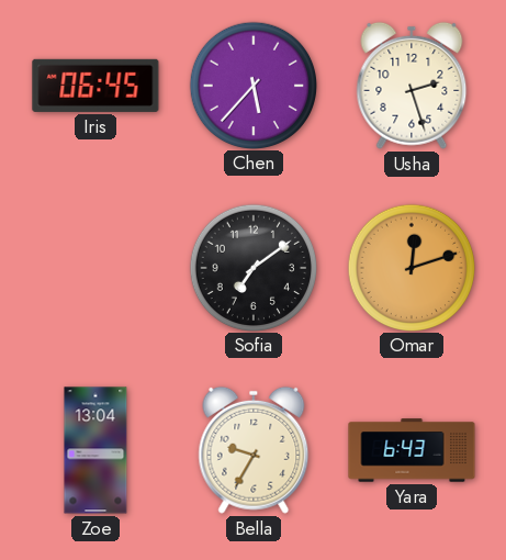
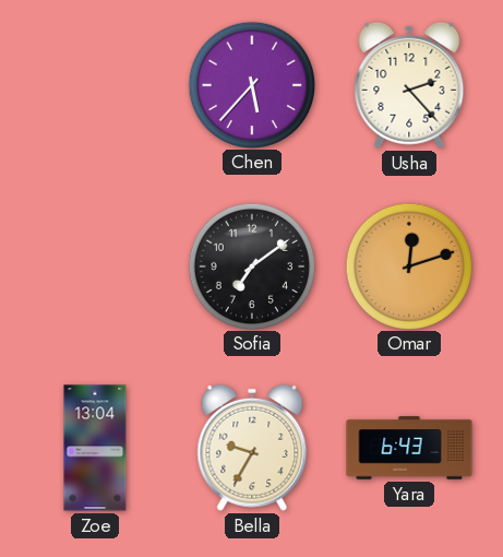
Iris: 06:45 -> none (95, 86)
Usha: 2:27 -> 2:23 (409, 85)
